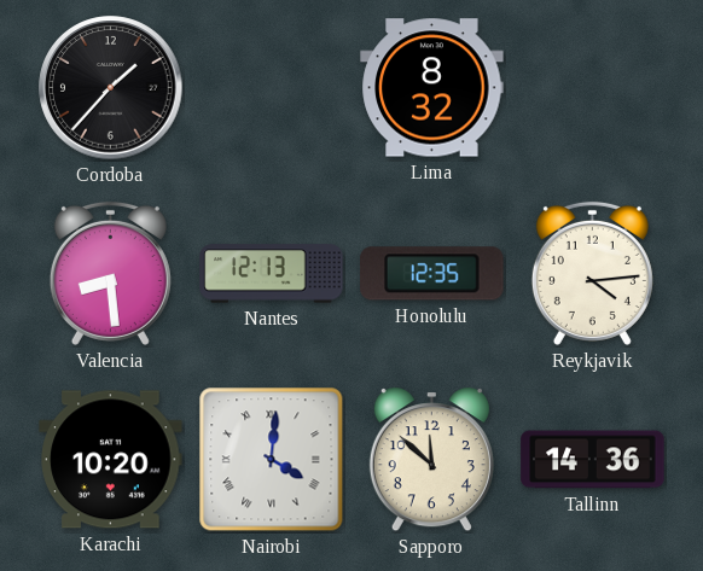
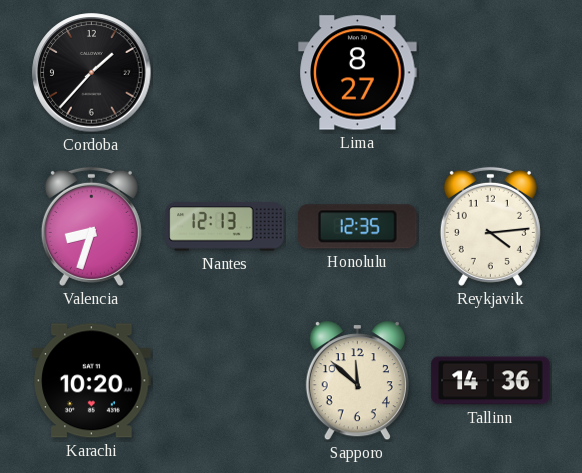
Lima: 8:32 -> 8:27 (358, 73)
Valencia: 8:29 -> 8:33 (91, 226)
Nairobi: 4:01 -> none (272, 460)
